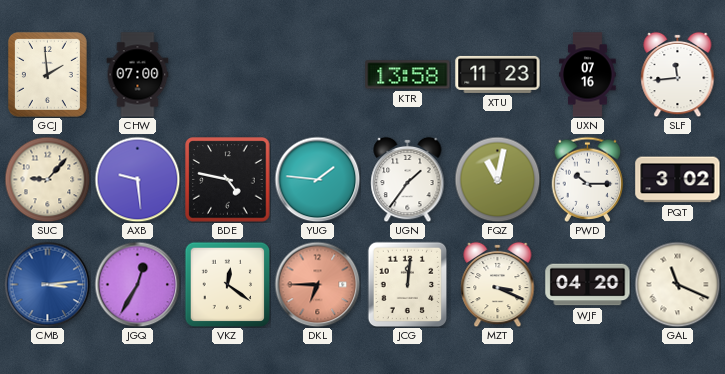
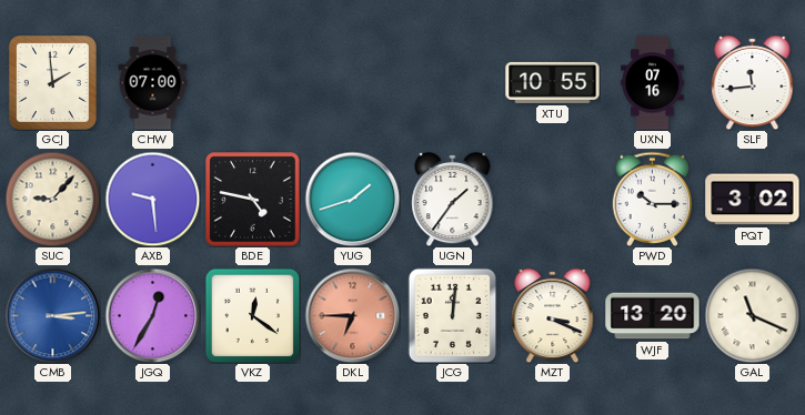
KTR: 13:58 -> none (408, 75)
XTU: 11:23 -> 10:55 (553, 82)
YUG: 1:46 -> 1:42 (352, 199)
FQZ: 11:02 -> none (497, 179)
WJF: 04:20 -> 13:20 (653, 316)
